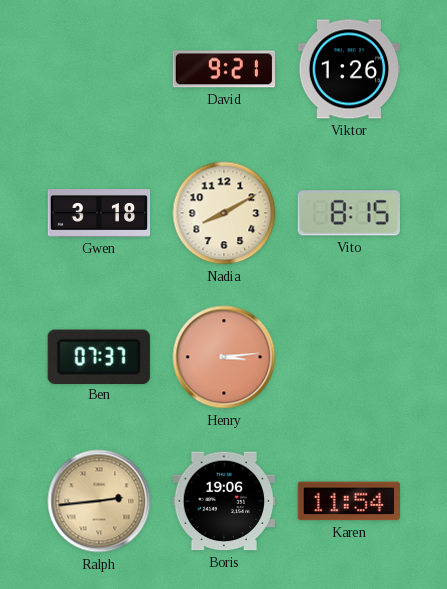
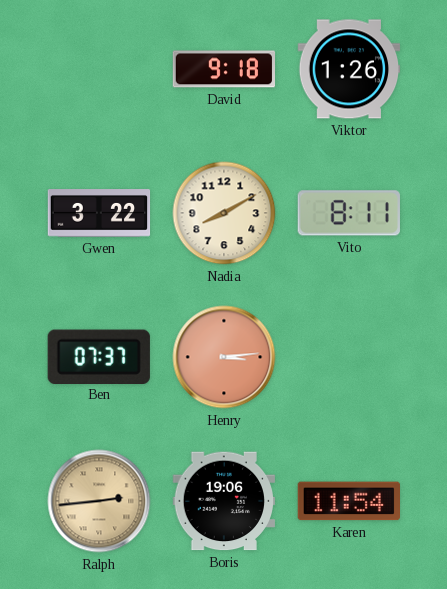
David: 9:21 -> 9:18 (224, 69)
Gwen: 3:18 -> 3:22 (99, 213)
Vito: 8:15 -> 8:11 (349, 213)
